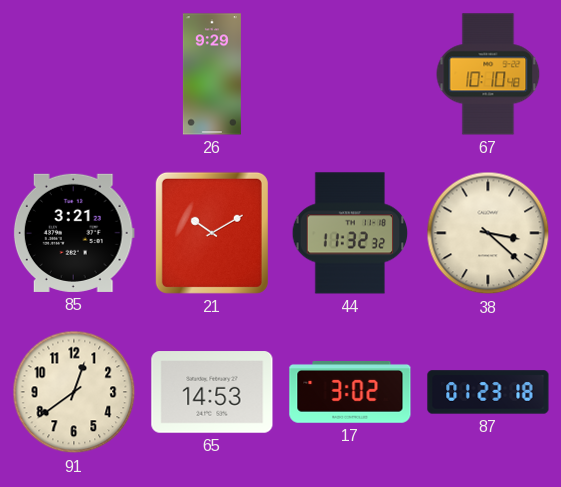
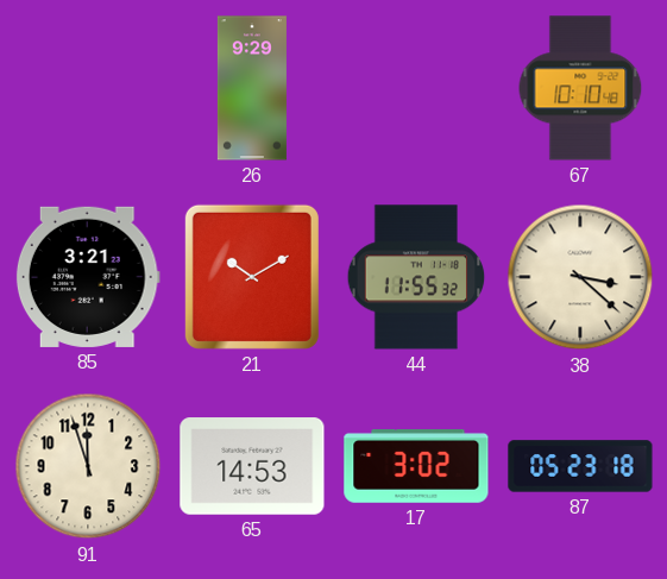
44: 11:32 -> 11:55 (416, 277)
91: 12:39 -> 11:57 (88, 466)
87: 01:23 -> 05:23 (580, 466)
